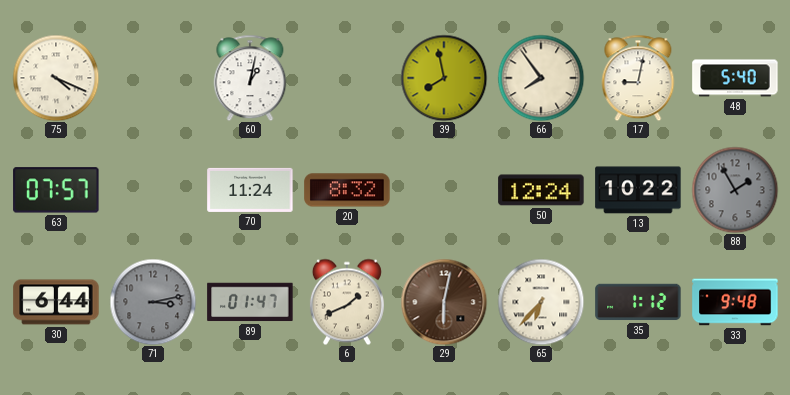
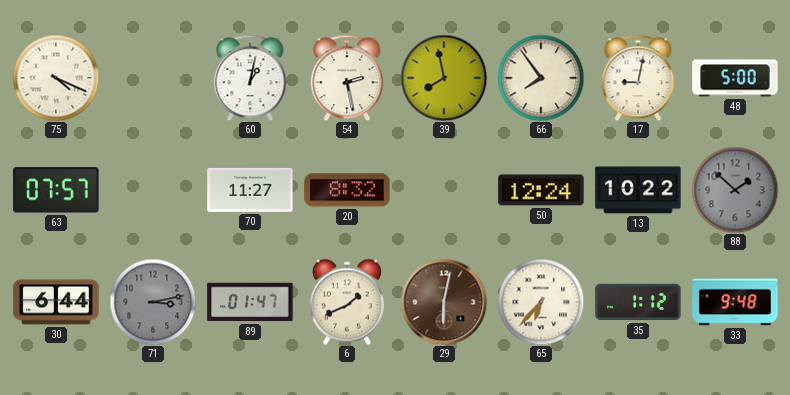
54: none -> 2:28 (347, 78)
48: 5:40 -> 5:00 (735, 78)
70: 11:24 -> 11:27 (250, 190)
88: 1:55 -> 1:52 (735, 190)
